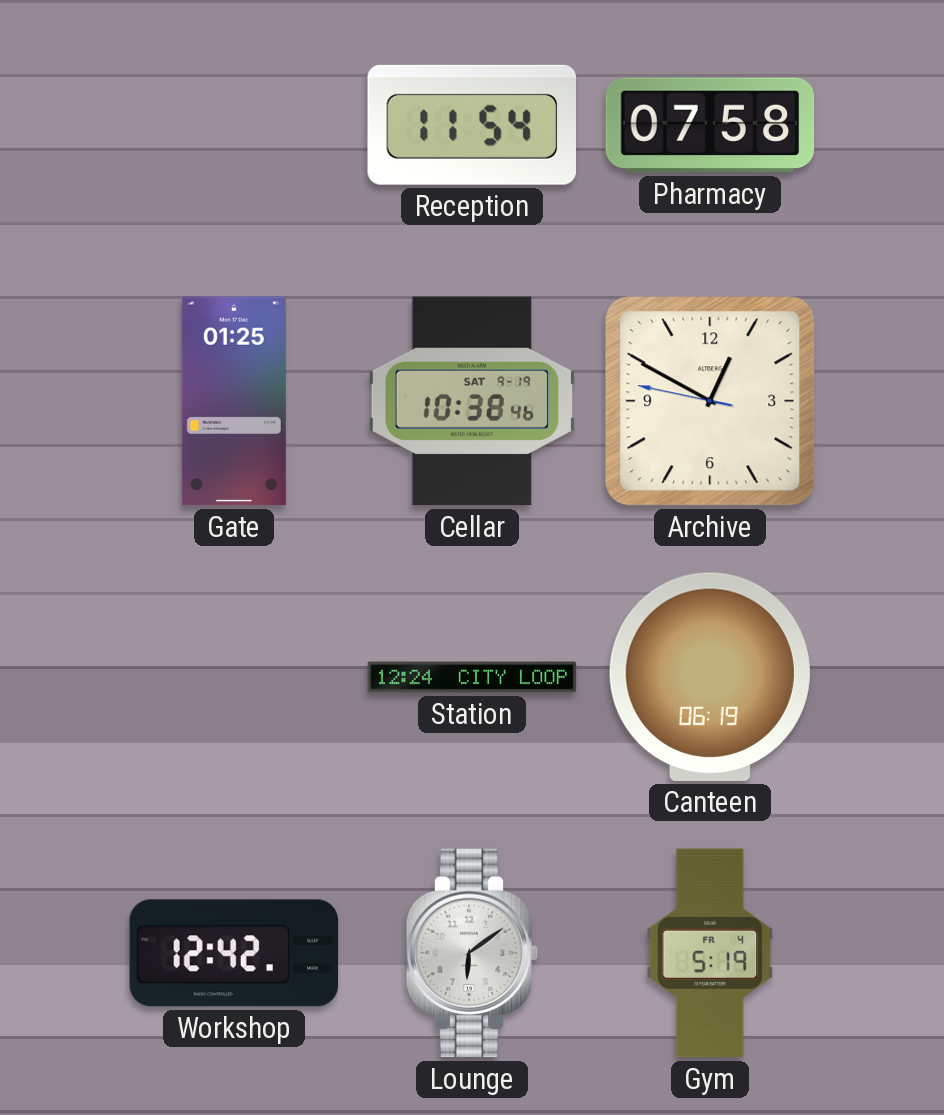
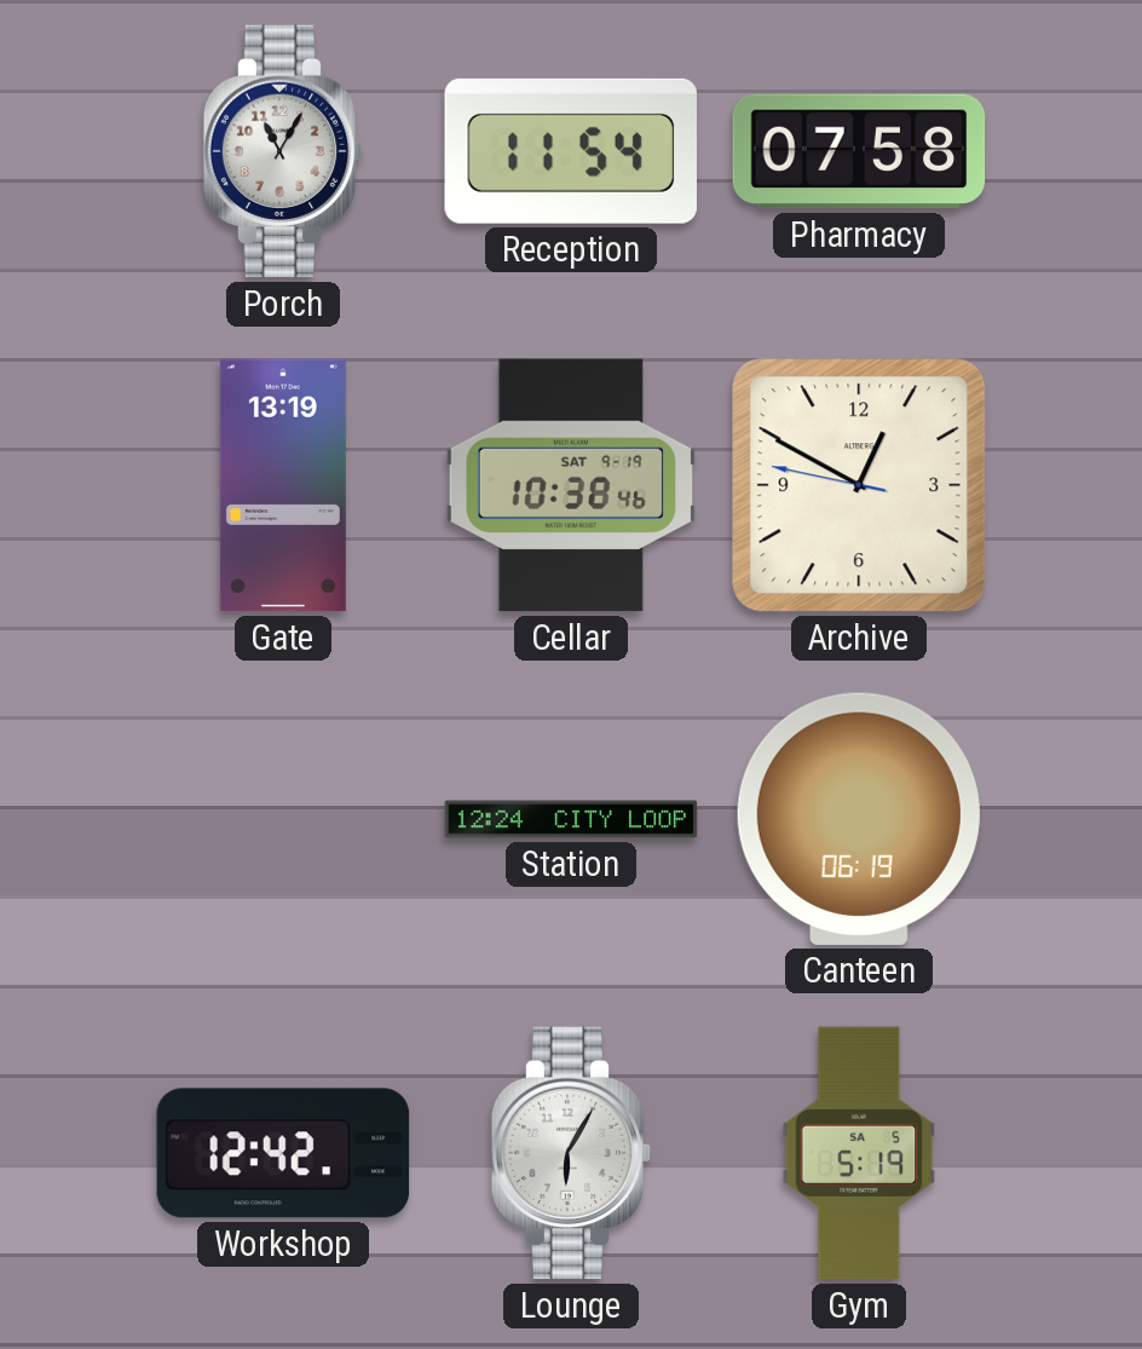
Porch: none -> 11:05 (283, 151)
Gate: 01:25 -> 13:19 (283, 485)
Lounge: 6:09 -> 6:05 (571, 1153)
Gym date: FR 4 -> SA 5 (859, 1153)
